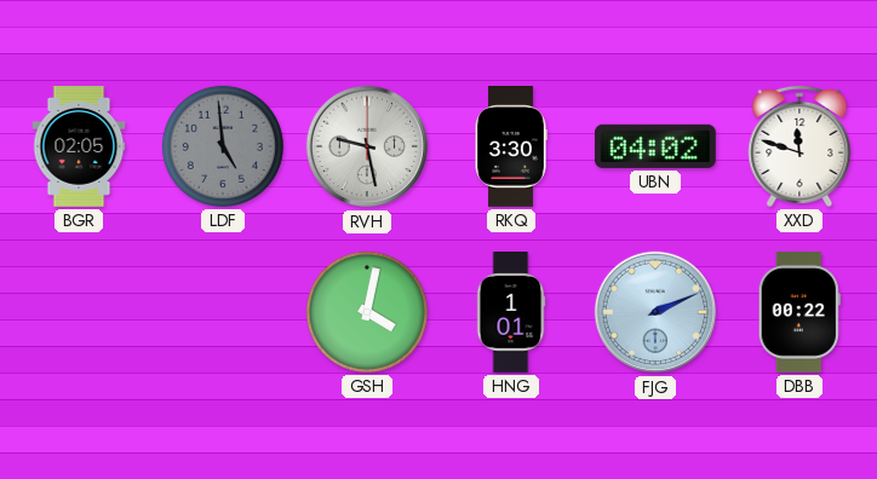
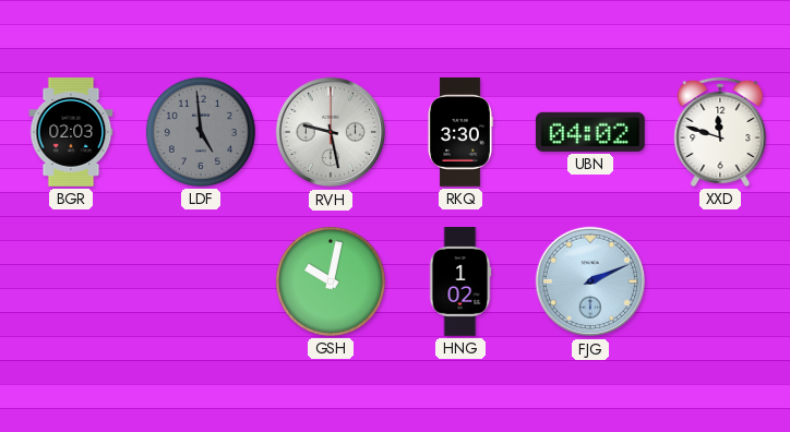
BGR: 02:05 -> 02:03 (71, 133)
GSH: 4:02 -> 10:02 (331, 281)
HNG: 1:01 -> 1:02 (460, 283)
DBB: 00:22 -> none (799, 312)
